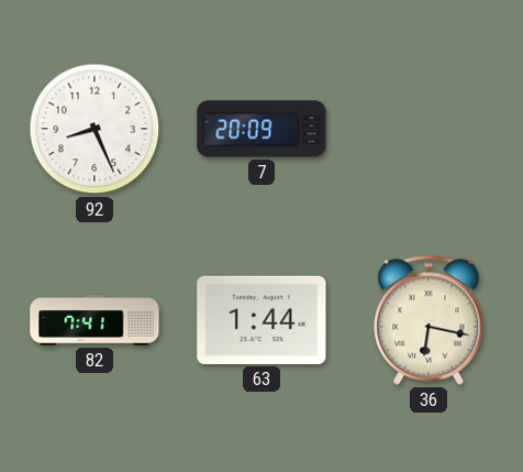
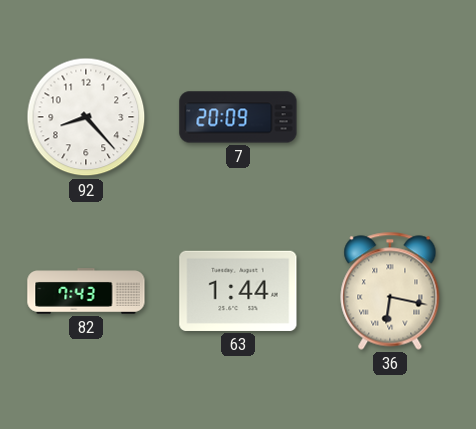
92: 8:26 -> 8:23 (86, 117)
82: 7:41 -> 7:43 (86, 291)
